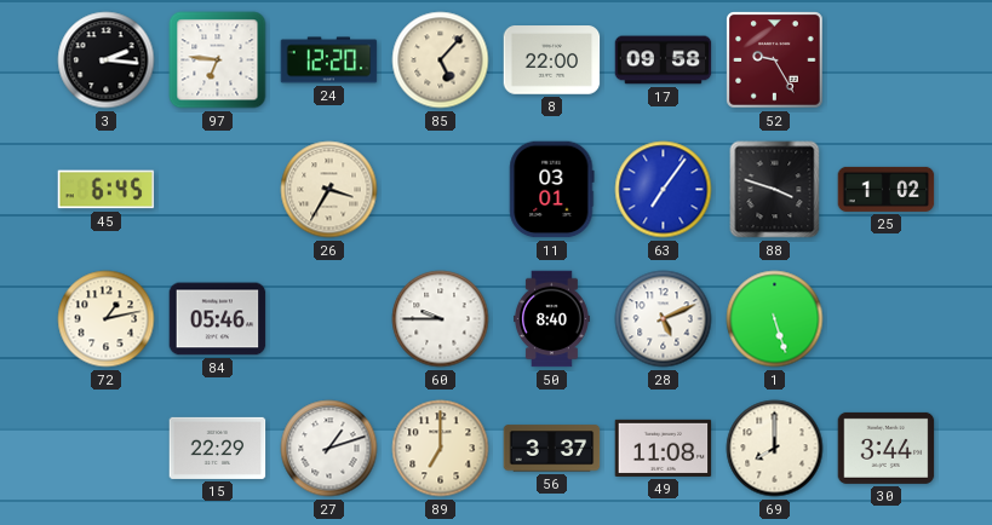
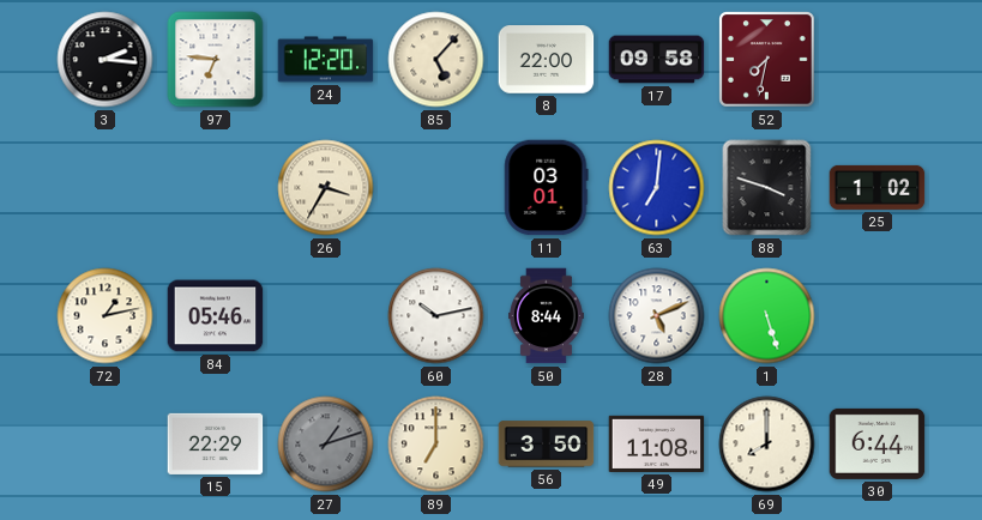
52: 9:25 -> 7:32 (767, 60)
45: 6:45 -> none (107, 190)
63: 7:06 -> 7:01 (657, 188)
60: 9:45 -> 10:13 (436, 316)
50: 8:40 -> 8:44 (547, 316)
27 dial: white -> grey (326, 445)
56: 3:37 -> 3:50 (547, 445)
30: 3:44 -> 6:44 (878, 443)
